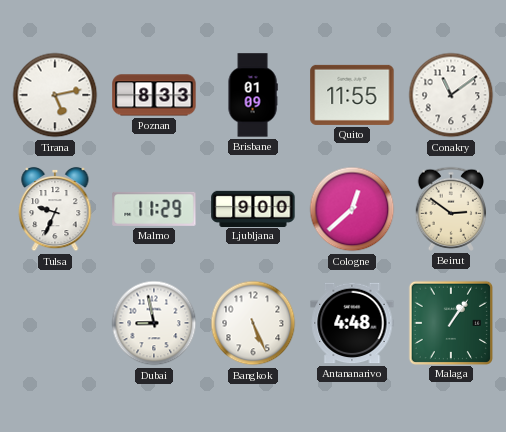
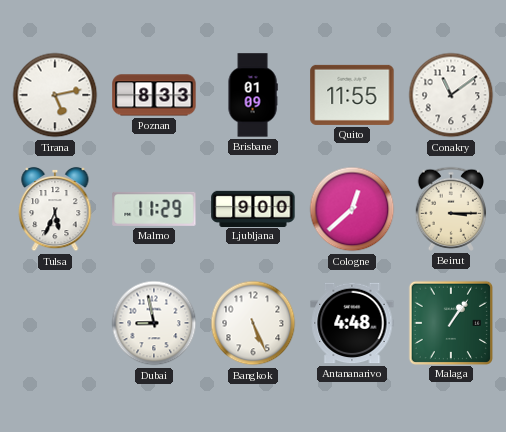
Tulsa: 9:34 -> 5:34 (55, 209)
Beirut: 2:51 -> 3:15 (450, 209)
